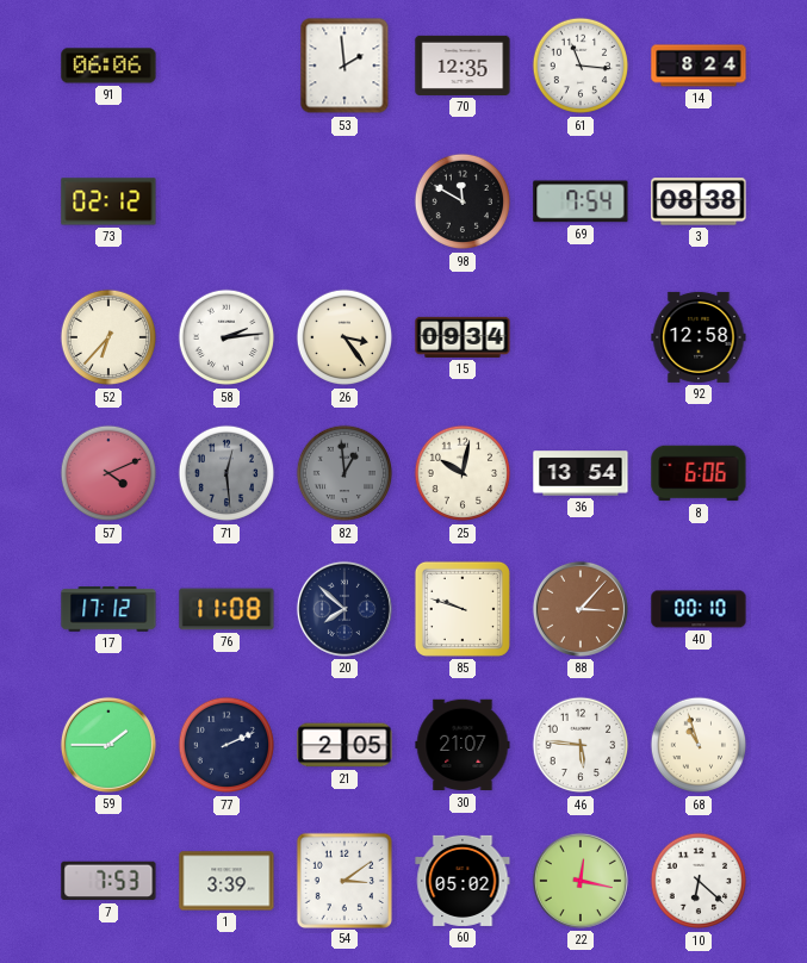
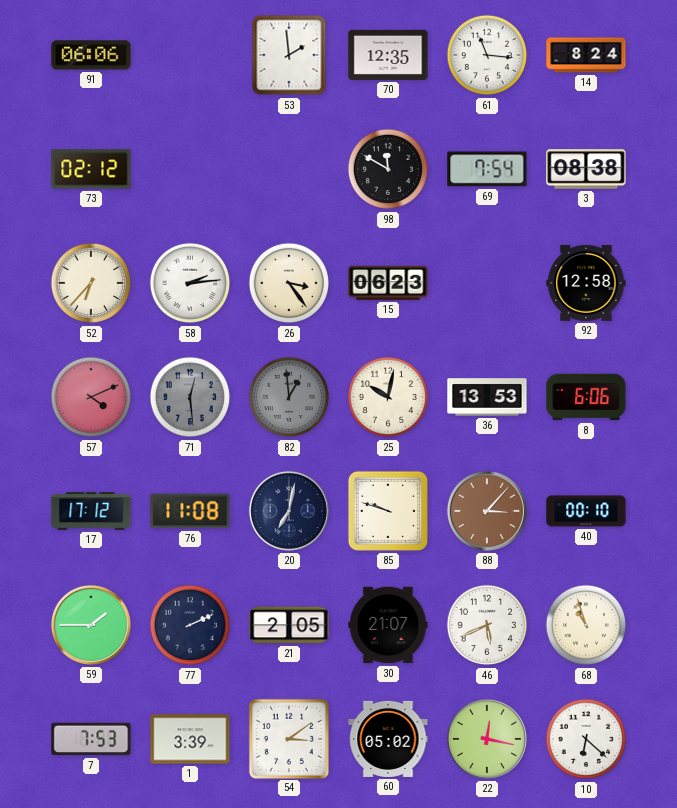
15: 09:34 -> 06:23 (388, 283)
36: 13:54 -> 13:53 (487, 397)
20: 7:52 -> 7:02 (289, 511)
46: 5:46 -> 5:41 (487, 625)
